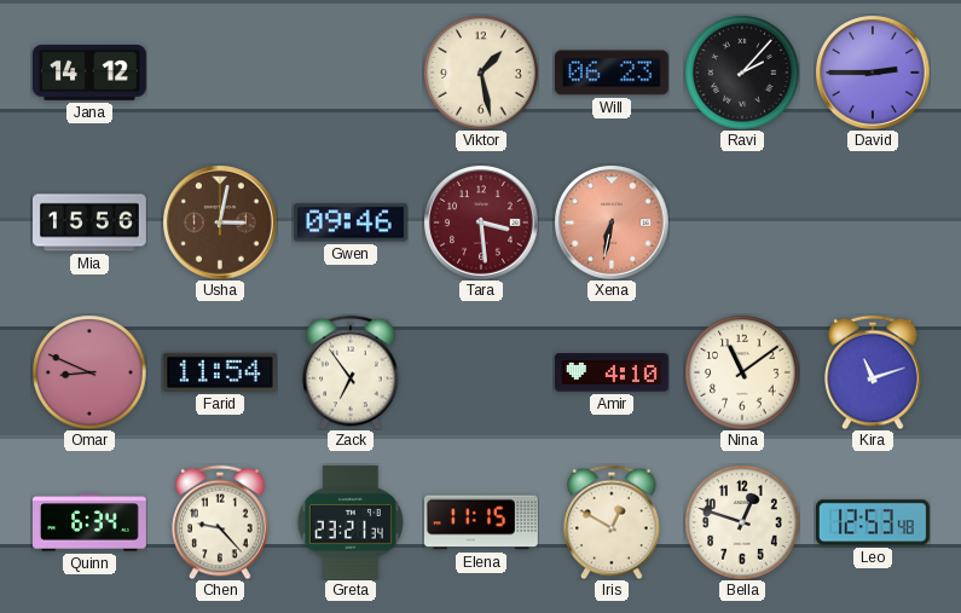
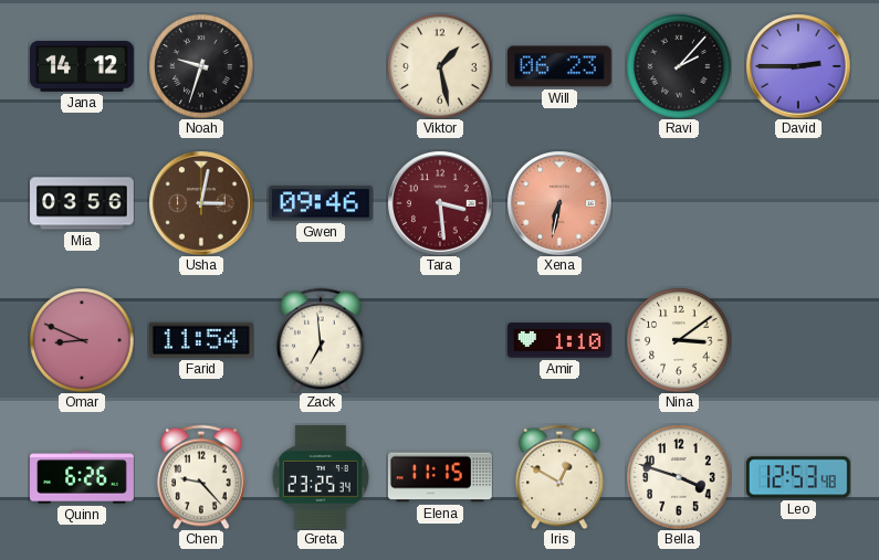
Noah: none -> 9:33 (201, 66)
Mia: 15:56 -> 03:56 (83, 203)
Zack: 6:54 -> 6:59 (321, 340)
Amir: 4:10 -> 1:10 (559, 340)
Nina: 11:09 -> 3:09 (679, 340)
Kira: 11:12 -> none (873, 372)
Quinn: 6:34 -> 6:26 (83, 477)
Greta: 23:21 -> 23:25 (321, 477)
Bella: 12:48 -> 3:48 (679, 477)
